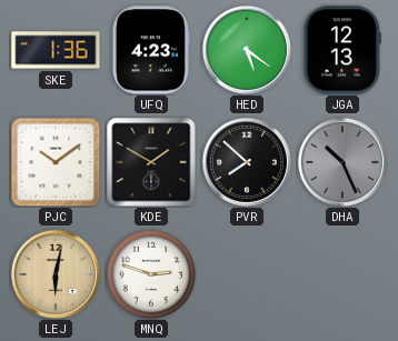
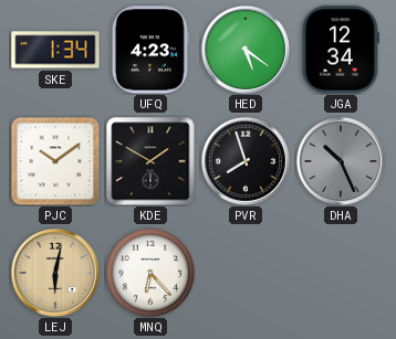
SKE: 1:36 -> 1:34 (55, 50)
JGA: 12:13 -> 12:34 (341, 50)
PVR: 7:52 -> 7:57 (246, 161)
MNQ: 2:48 -> 6:23 (150, 273)
